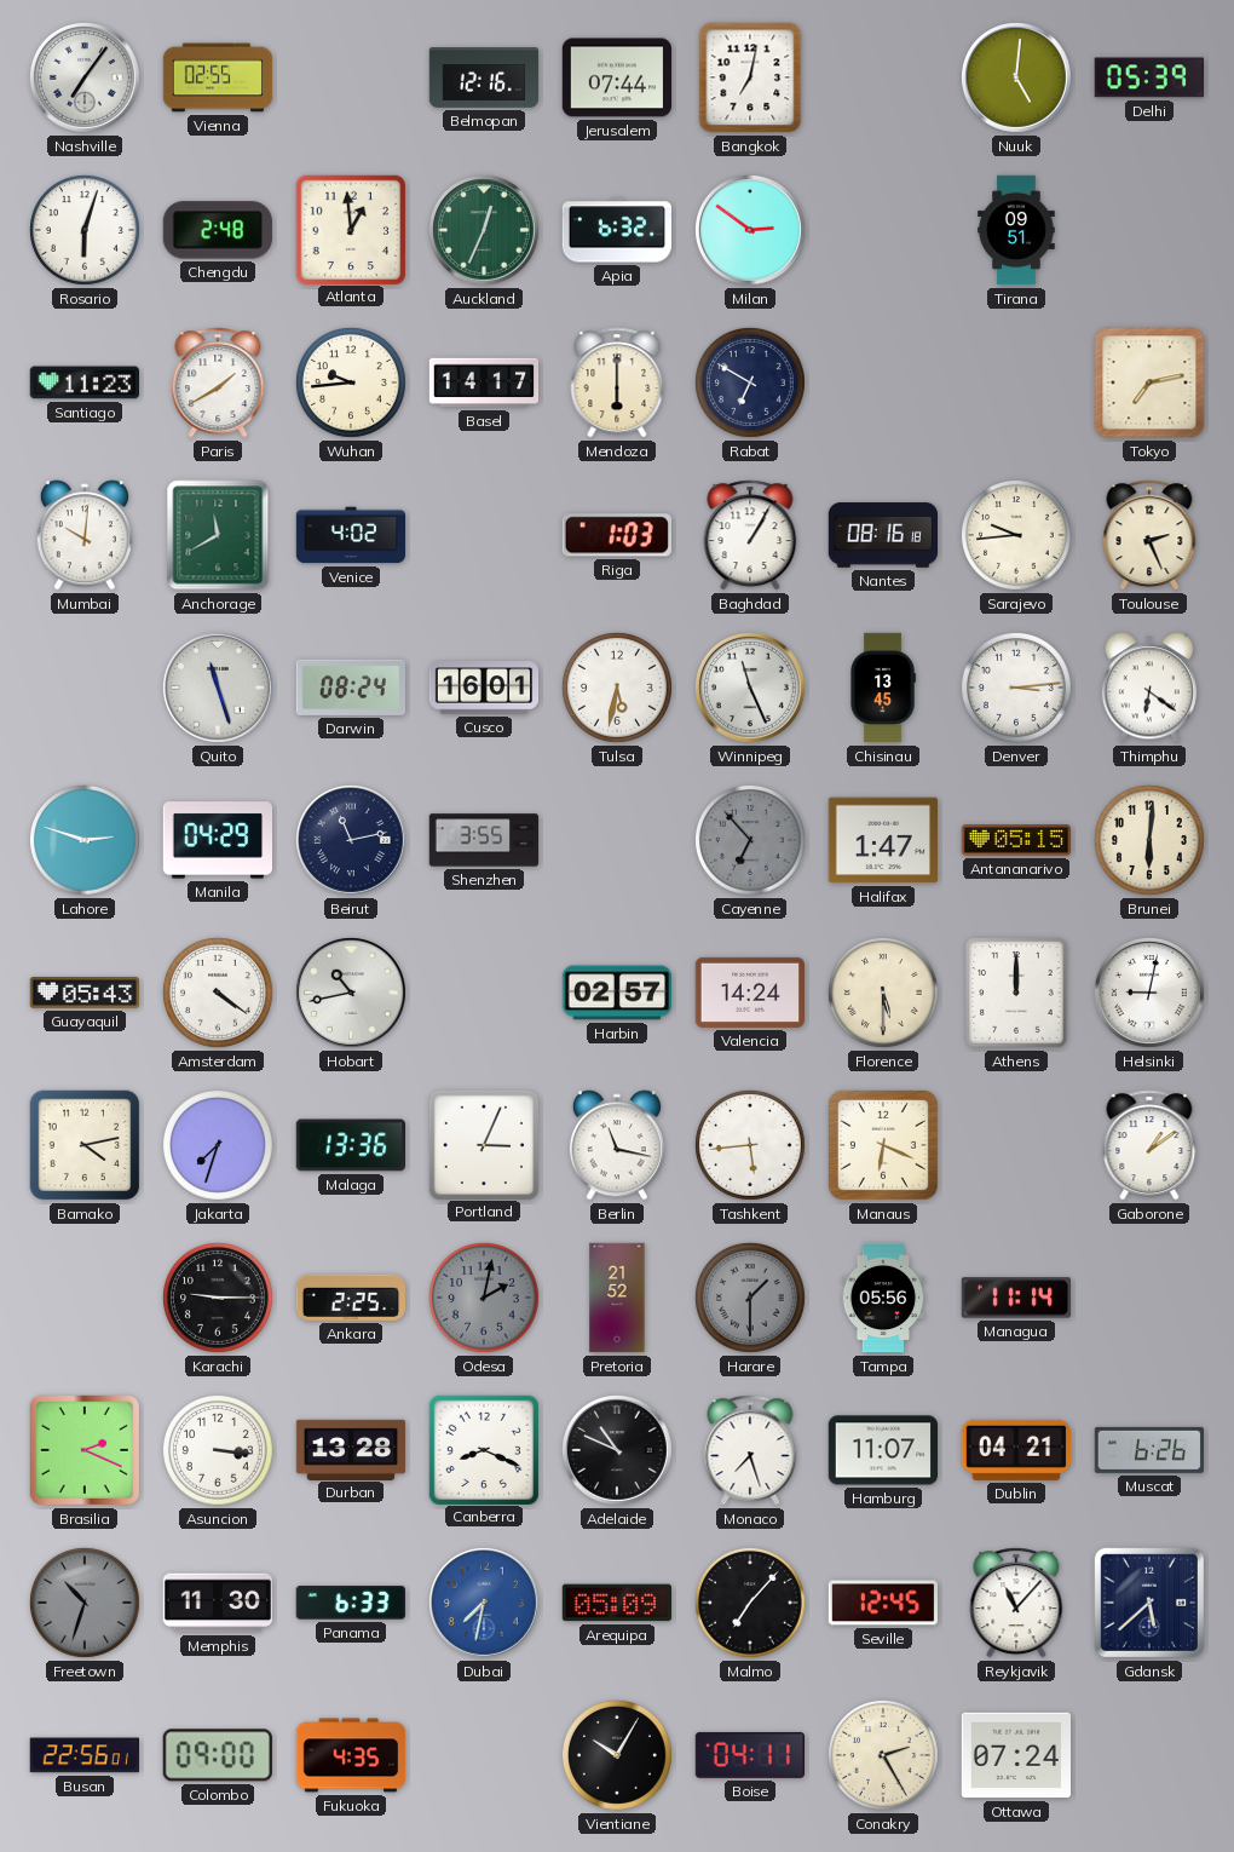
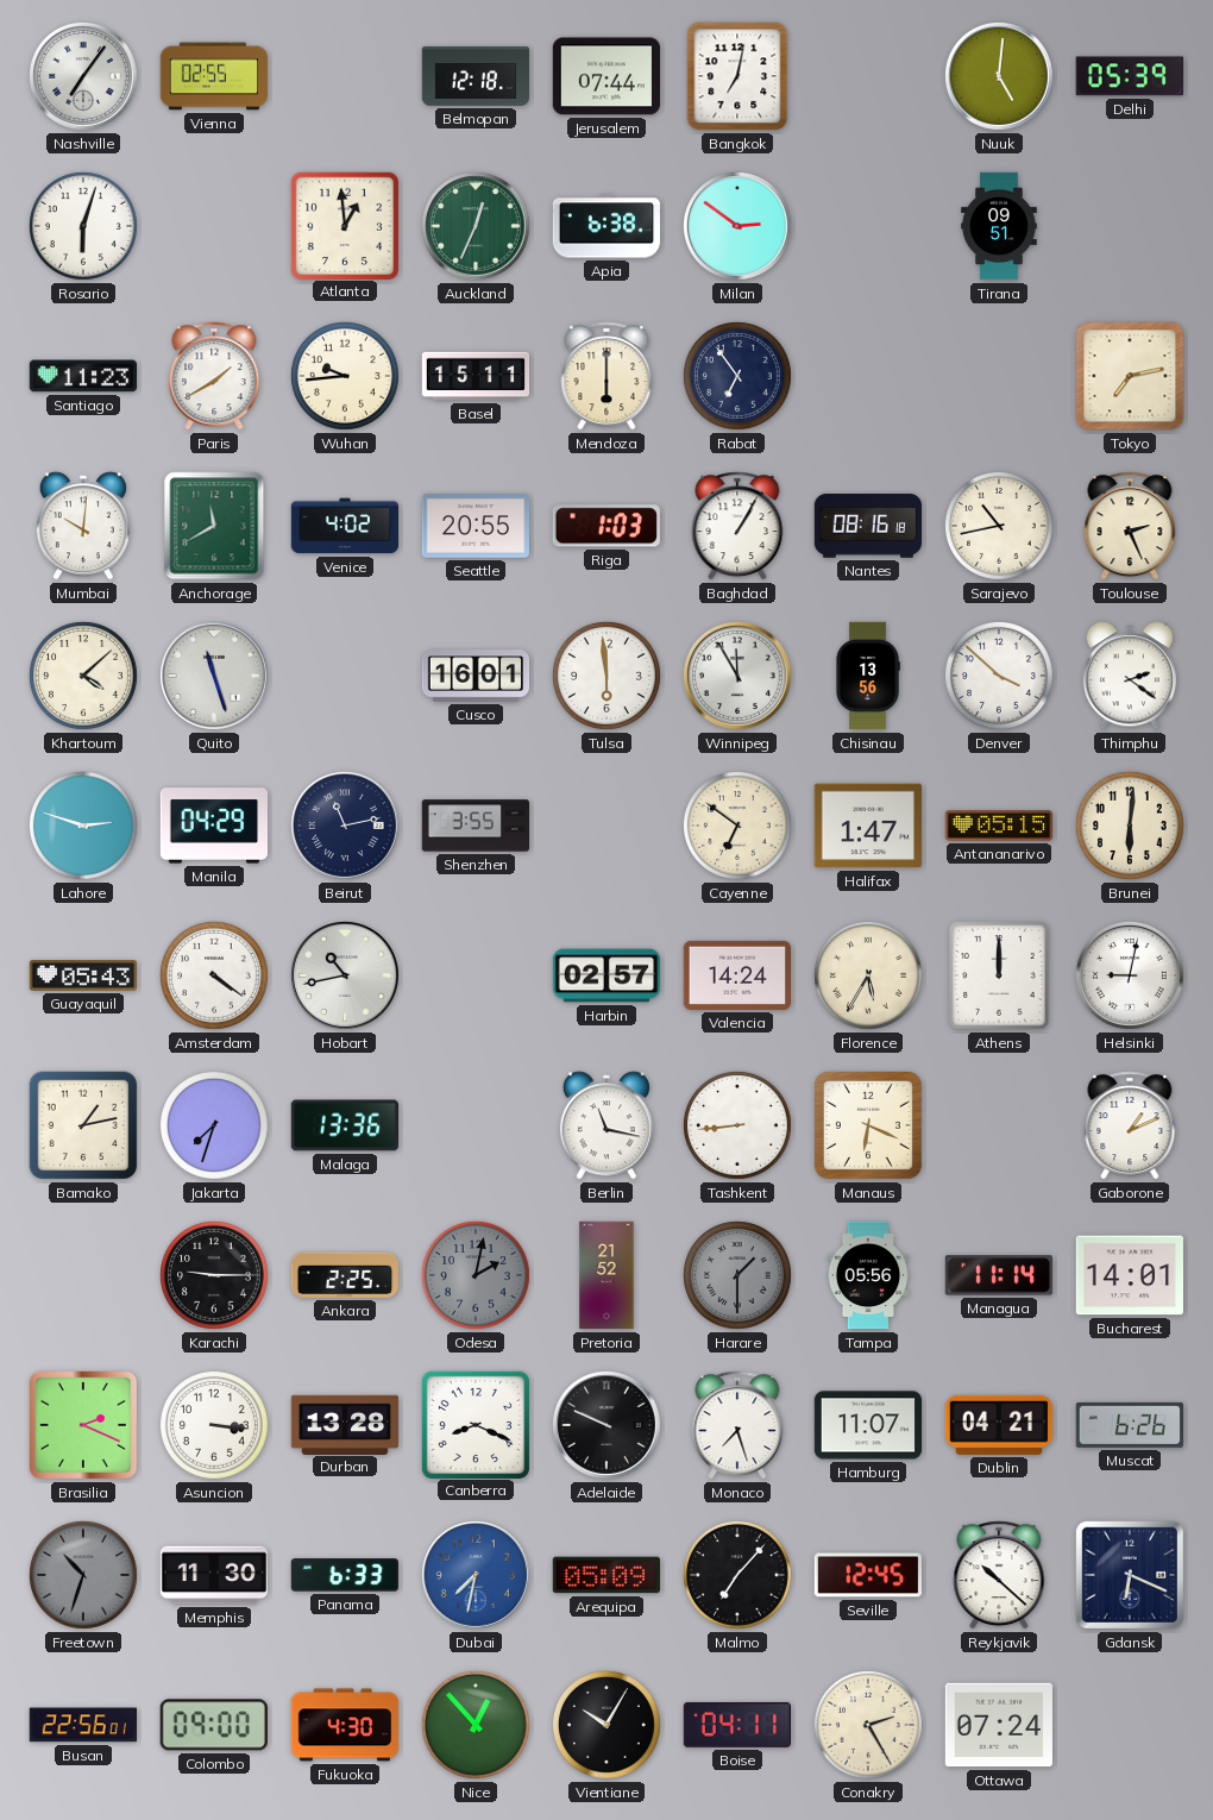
Belmopan: 12:16 -> 12:18 (476, 77)
Chengdu: 2:48 -> none (218, 230)
Apia: 6:32 -> 6:38 (605, 226)
Basel: 14:17 -> 15:11 (476, 376)
Rabat: 6:50 -> 6:54 (737, 376)
Seattle: none -> 20:55 (474, 526)
Sarajevo: 9:44 -> 10:43 (999, 526)
Khartoum: none -> 4:08 (83, 676)
Darwin: 08:24 -> none (350, 688)
Tulsa: 5:32 -> 5:59 (606, 676)
Winnipeg: 11:26 -> 11:55 (737, 676)
Chisinau: 13:45 -> 13:56 (868, 676)
Denver: 3:14 -> 3:52 (999, 676)
Thimphu: 6:21 -> 2:21 (1130, 676)
Cayenne: 6:53 -> 6:51 (737, 826)
Cayenne dial: grey -> cream (737, 826)
Florence: 5:30 -> 5:35 (868, 975)
Bamako: 4:13 -> 1:13 (83, 1125)
Portland: 3:04 -> none (483, 1144)
Tashkent: 5:44 -> 8:44 (737, 1125)
Gaborone: 1:09 -> 1:11 (1130, 1125)
Bucharest: none -> 14:01 (1129, 1275)
Adelaide: 10:49 -> 9:49 (606, 1425)
Reykjavik: 11:07 -> 10:22 (999, 1575)
Gdansk: 5:38 -> 6:19 (1130, 1575)
Fukuoka: 4:35 -> 4:30 (345, 1725)
Nice: none -> 12:53 (476, 1725)
